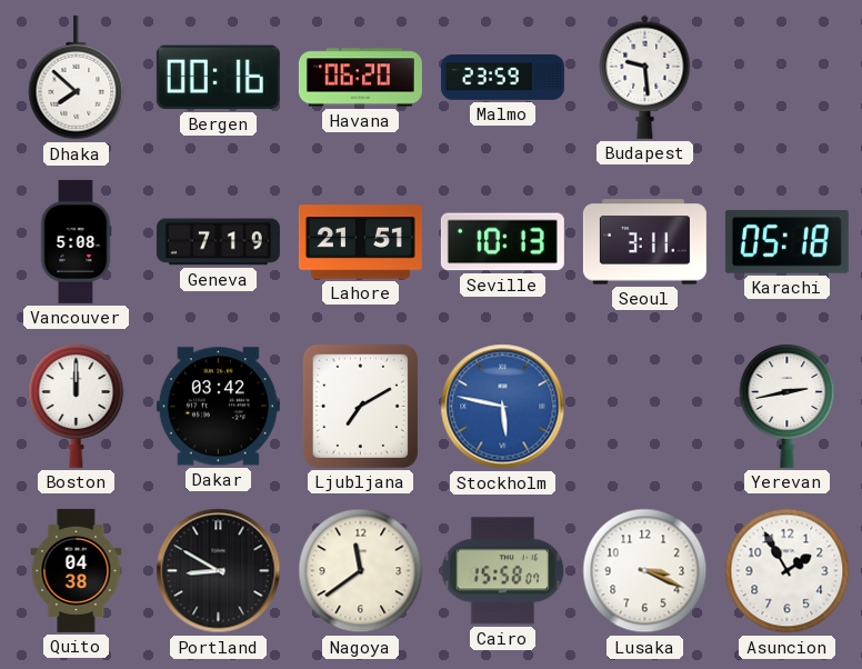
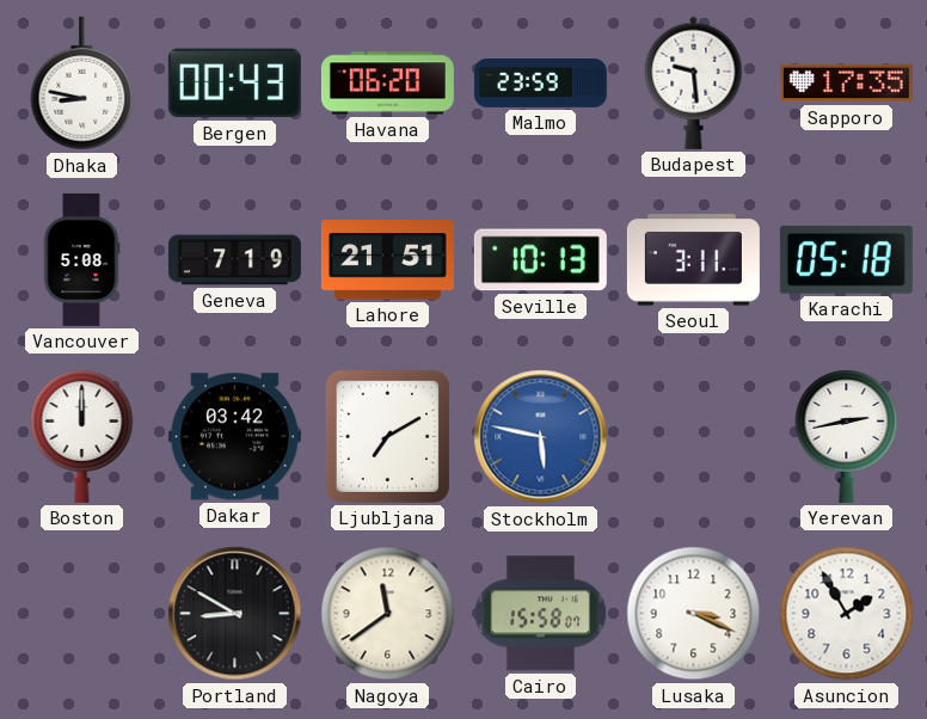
Dhaka: 7:52 -> 8:47 (82, 84)
Bergen: 00:16 -> 00:43 (234, 84)
Sapporo: none -> 17:35 (846, 84)
Quito: 04:38 -> none (77, 570)
